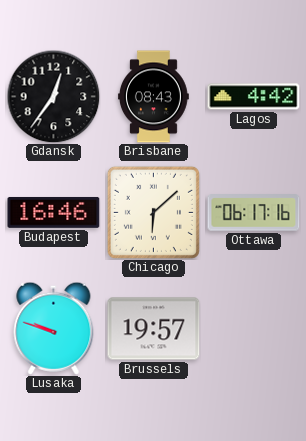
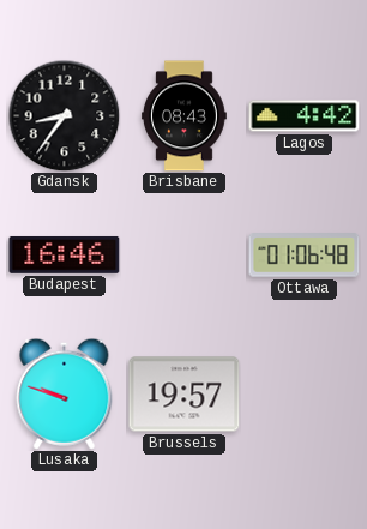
Gdansk: 12:36 -> 8:36 (64, 115)
Chicago: 6:08 -> none (153, 212)
Ottawa: 06:17 -> 01:06 (305, 256)
